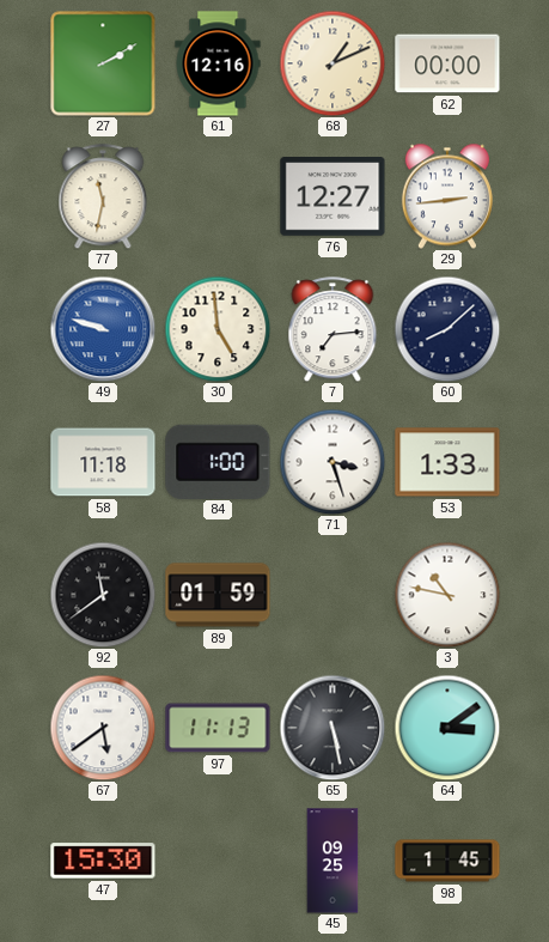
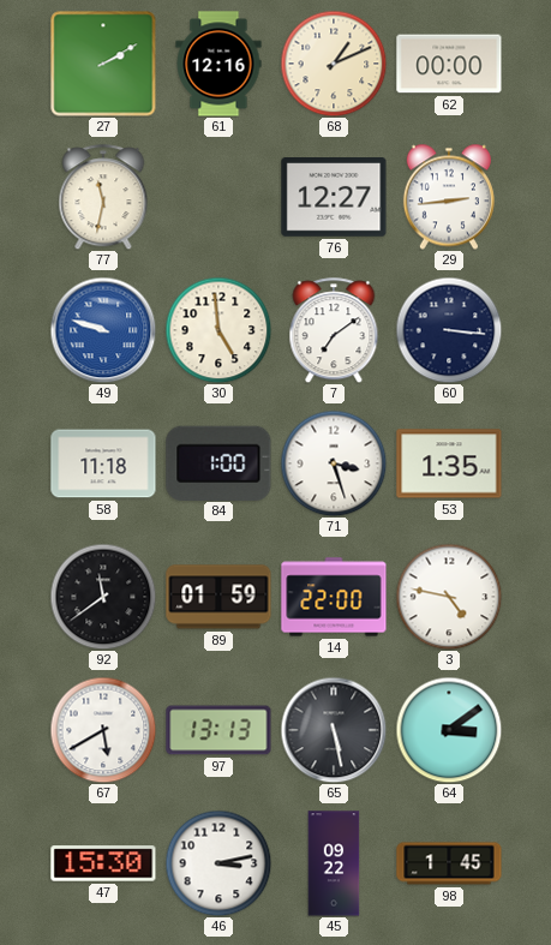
7: 7:14 -> 7:09 (334, 330)
60: 8:08 -> 3:16 (449, 330)
53: 1:33 -> 1:35 (449, 463)
14: none -> 22:00 (334, 597)
3: 10:47 -> 4:47 (449, 597)
67: 5:39 -> 5:40 (103, 730)
97: 11:13 -> 13:13 (218, 730)
46: none -> 3:13 (218, 863)
45: 09:25 -> 09:22 (334, 863)
